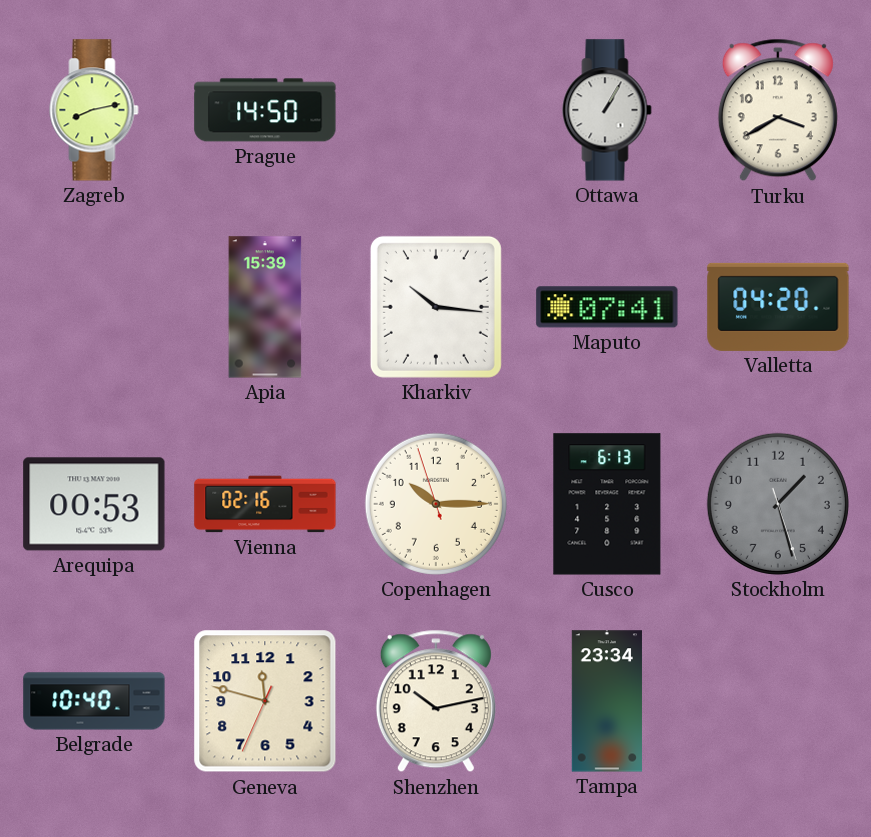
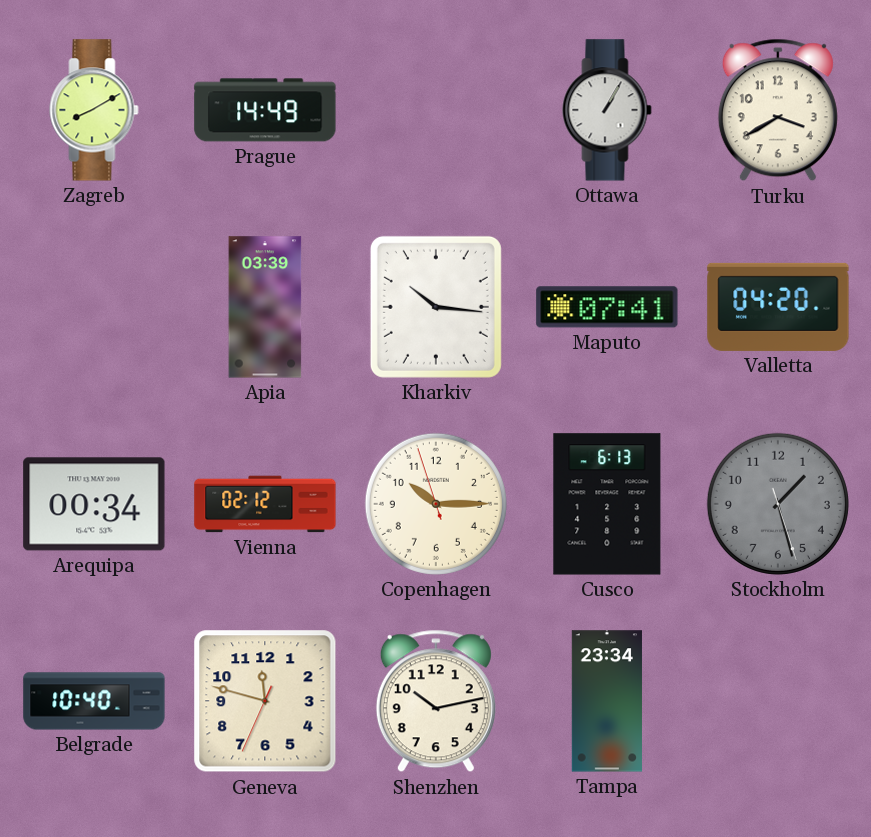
Zagreb: 8:13 -> 8:10 (94, 110)
Prague: 14:50 -> 14:49 (265, 110)
Apia: 15:39 -> 03:39 (265, 307)
Arequipa: 00:53 -> 00:34 (94, 504)
Vienna: 02:16 -> 02:12 (265, 504)
